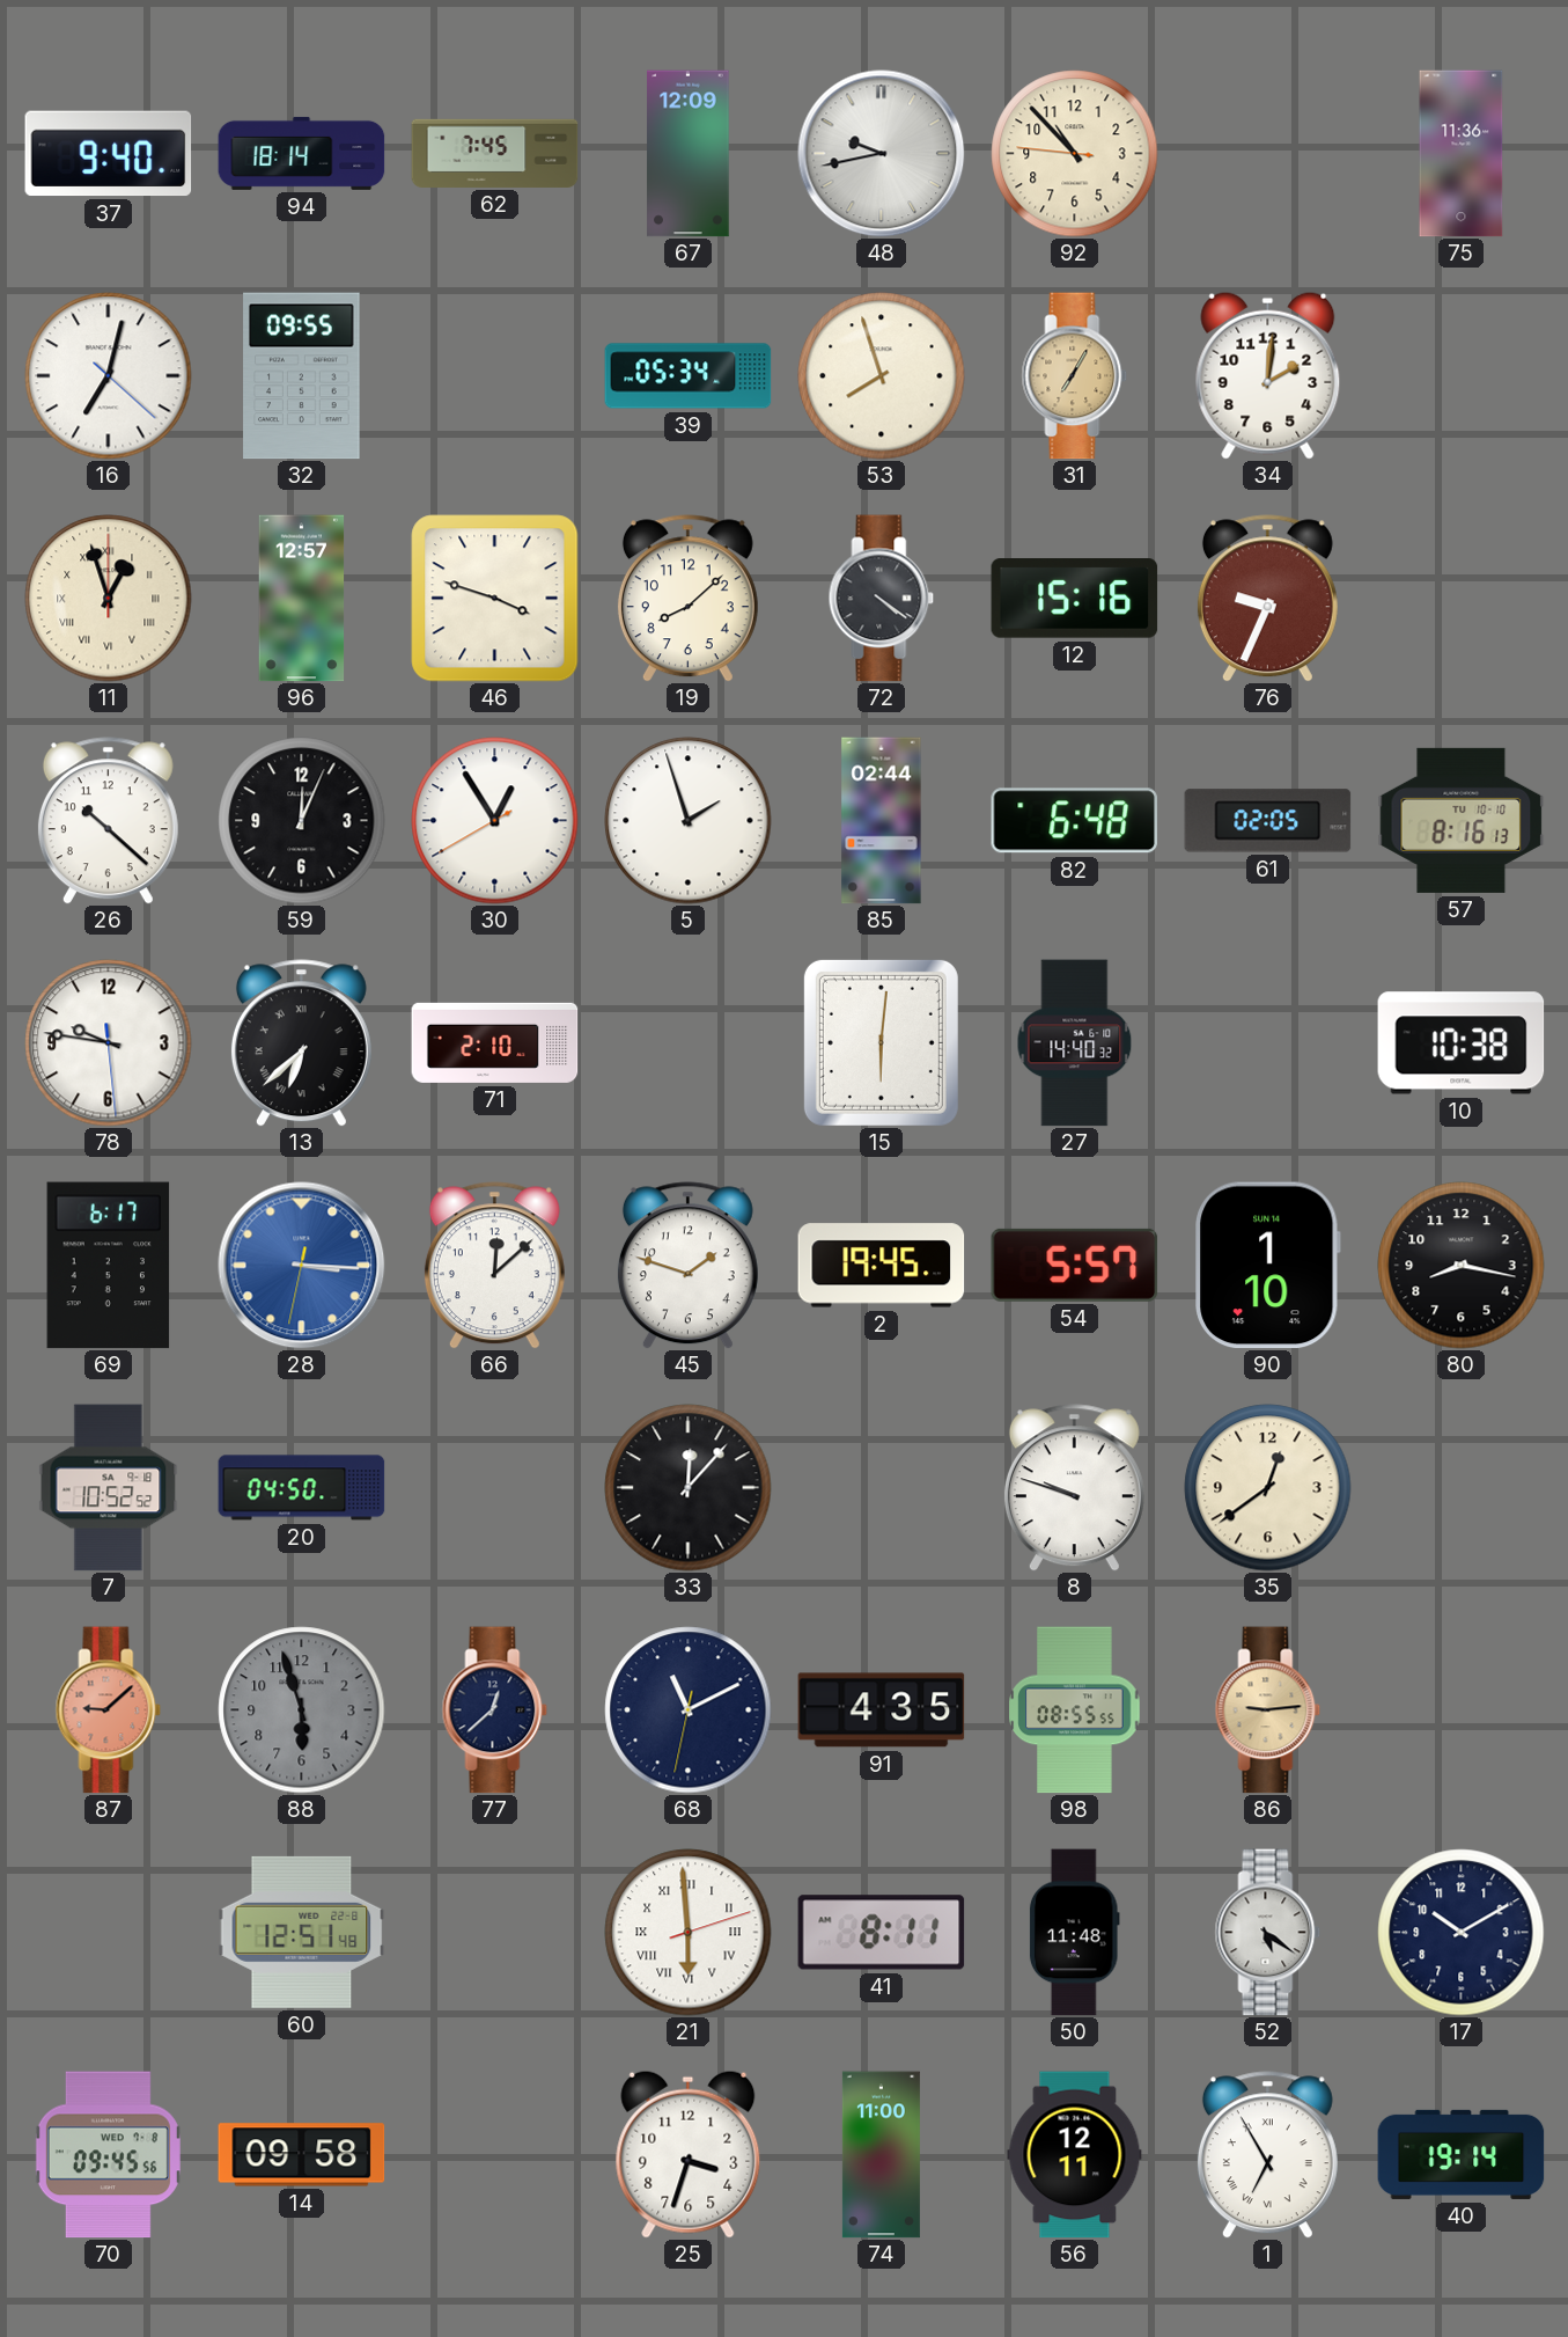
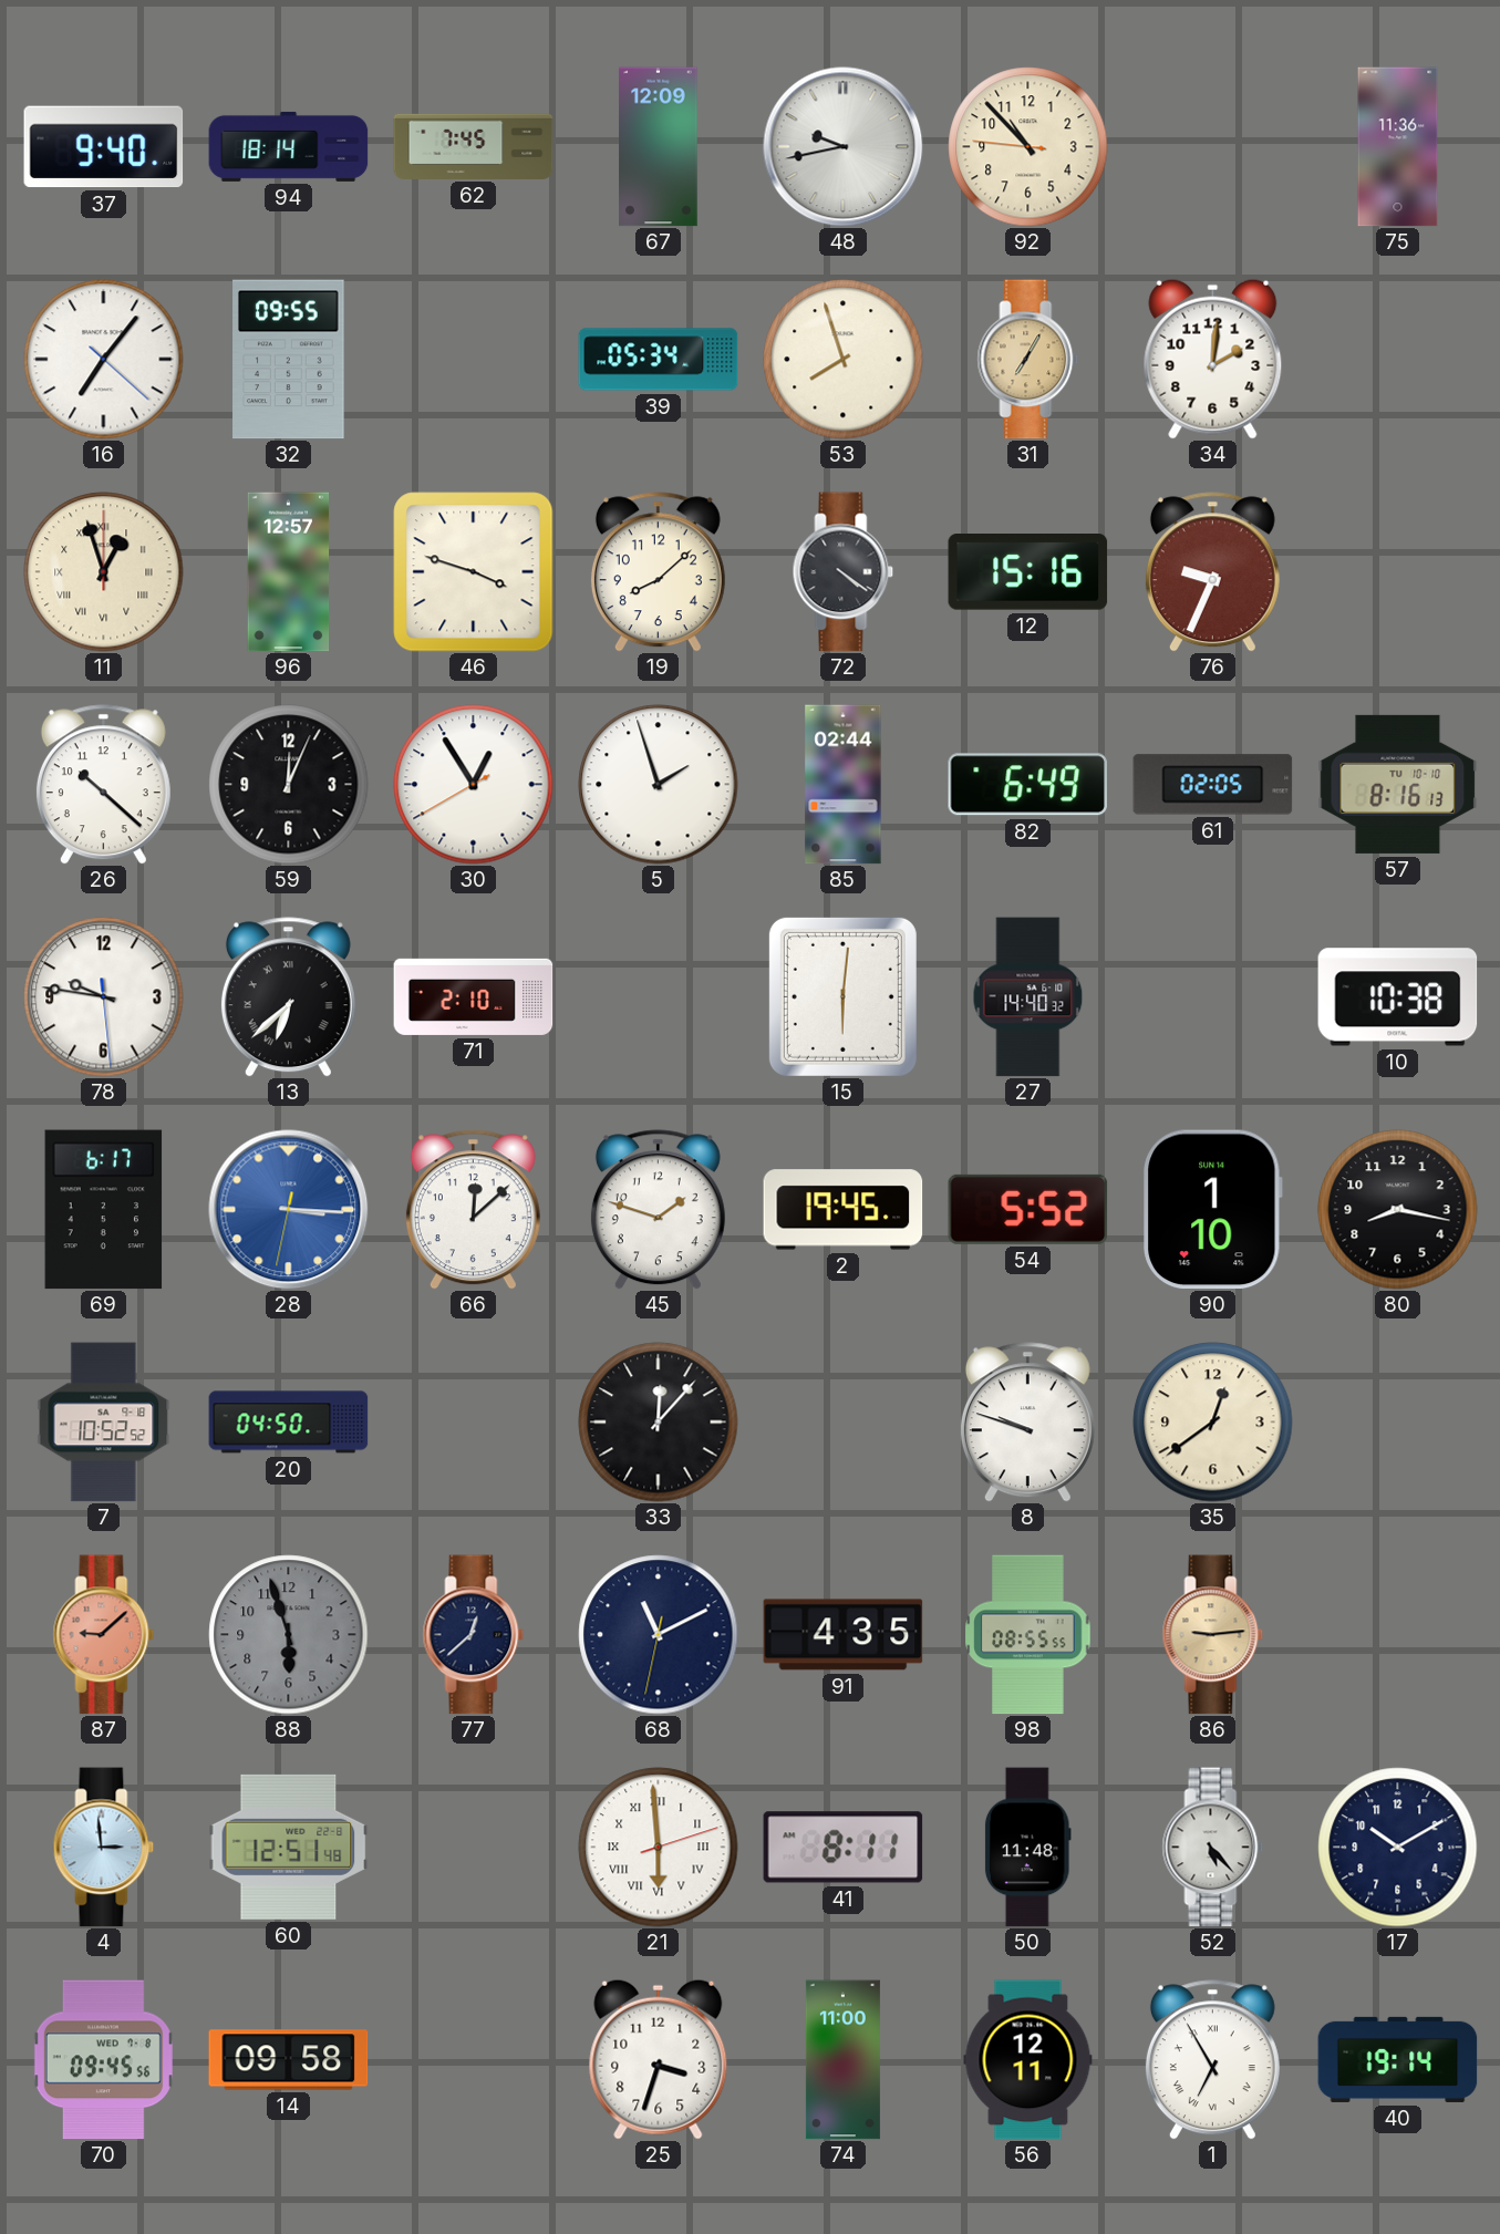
16: 7:02 -> 7:06 (104, 360)
82: 6:48 -> 6:49 (1027, 785)
54: 5:57 -> 5:52 (1028, 1209)
4: none -> 2:59 (104, 1848)
52: 5:21 -> 5:23 (1213, 1848)
